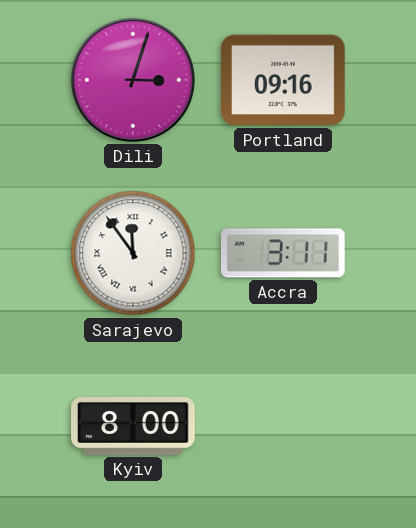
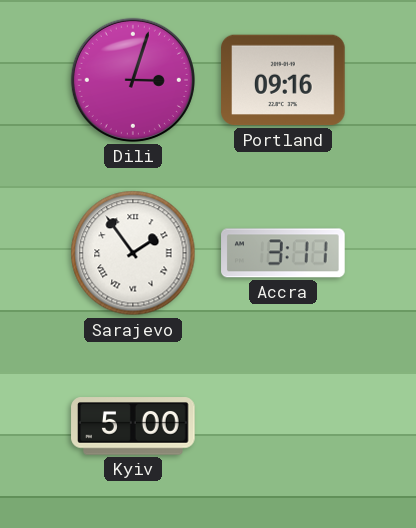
Sarajevo: 11:54 -> 1:54 (133, 253)
Kyiv: 8:00 -> 5:00 (133, 426)
